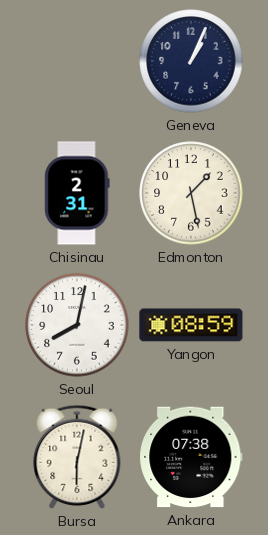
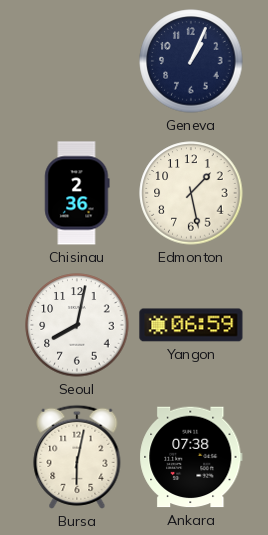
Chisinau: 2:31 -> 2:36 (77, 193)
Yangon: 08:59 -> 06:59 (191, 325)
